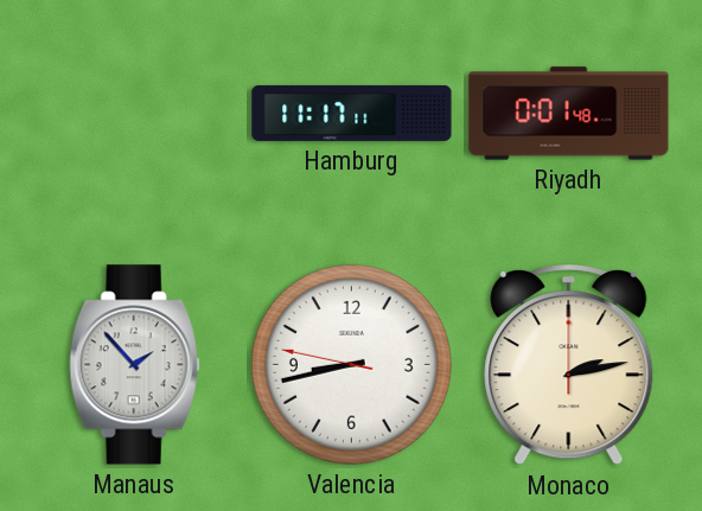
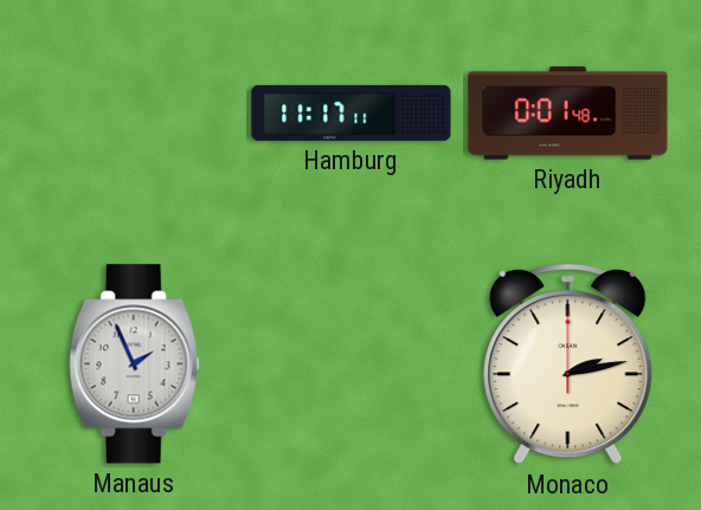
Manaus: 1:53 -> 1:56 (135, 364)
Valencia: 8:42 -> none (351, 364)
